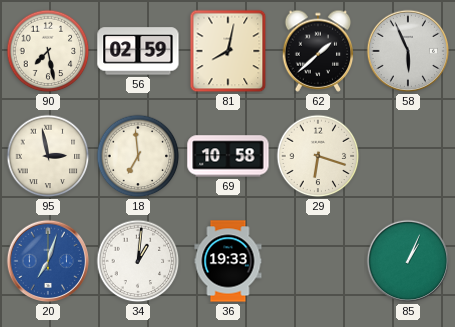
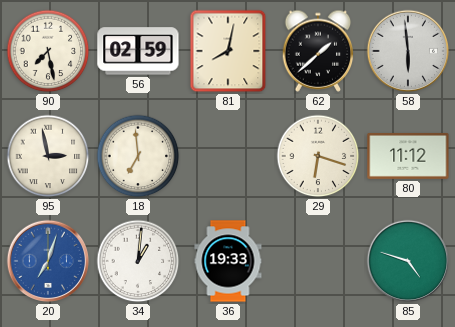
58: 5:56 -> 5:59 (408, 51)
69: 10:58 -> none (228, 156)
80: none -> 11:12 (408, 156)
85: 1:04 -> 4:48 (408, 261)
